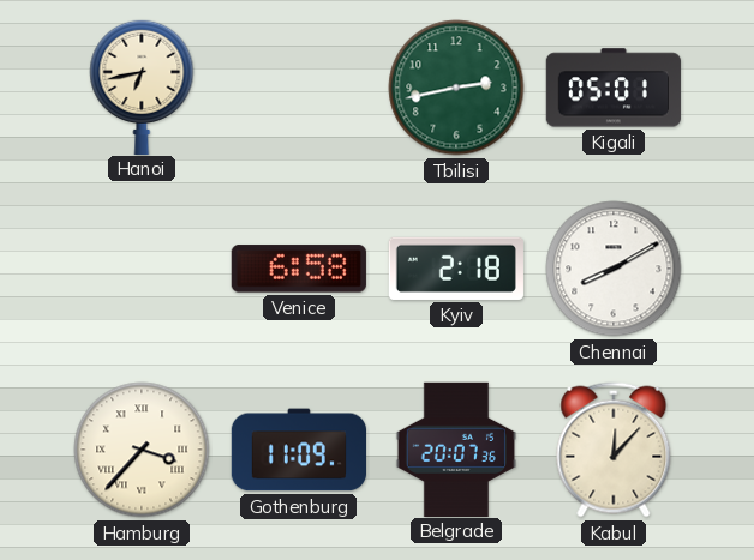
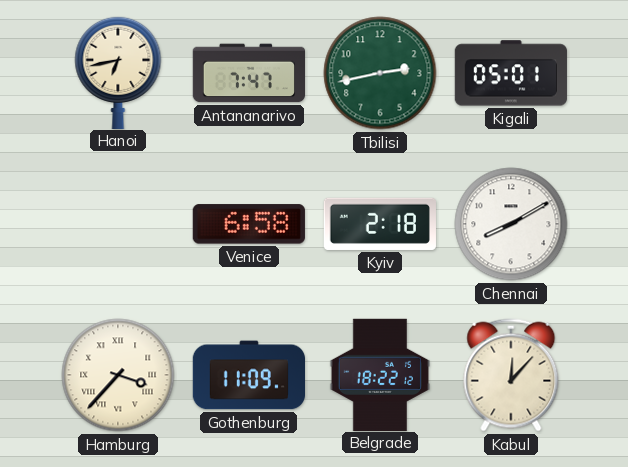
Antananarivo: none -> 7:47 (248, 73)
Belgrade: 20:07 -> 18:22 (380, 374)
